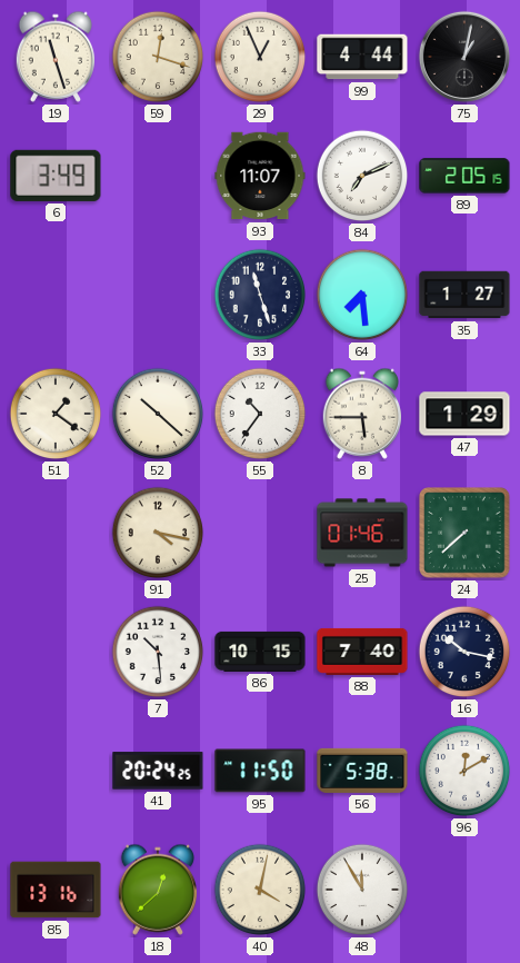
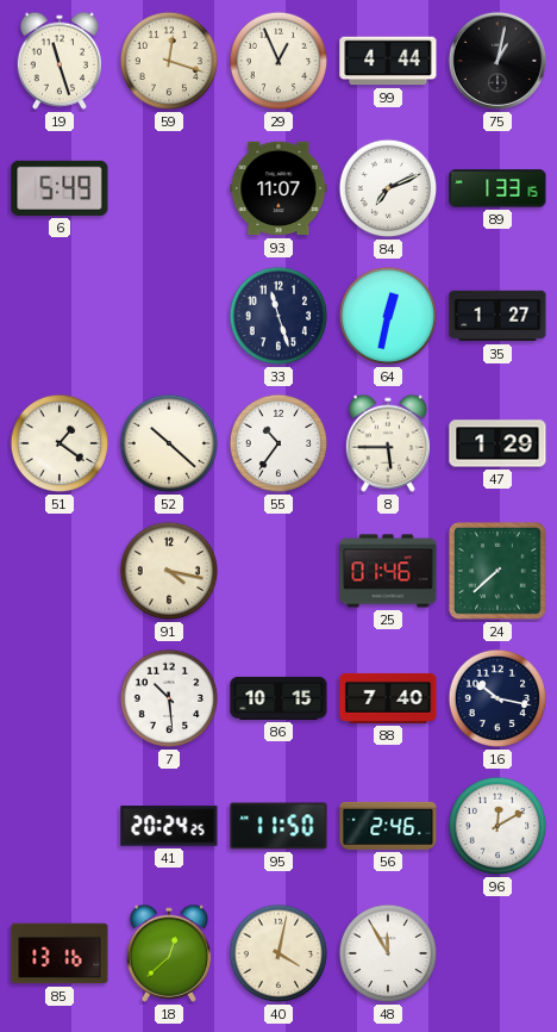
6: 3:49 -> 5:49 (60, 188)
89: 2:05 -> 1:33 (497, 188)
64: 7:29 -> 12:32 (388, 316)
56: 5:38 -> 2:46 (388, 826)
